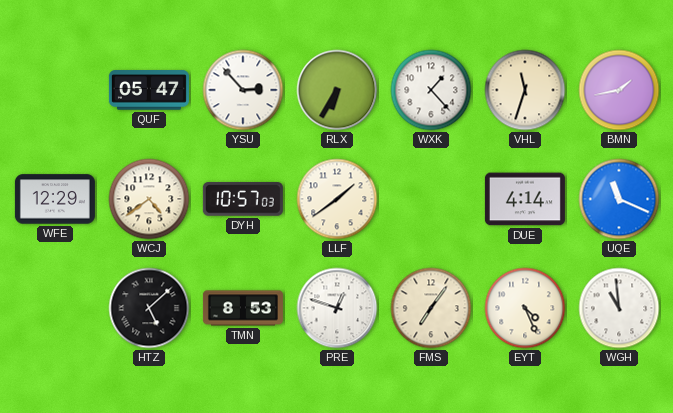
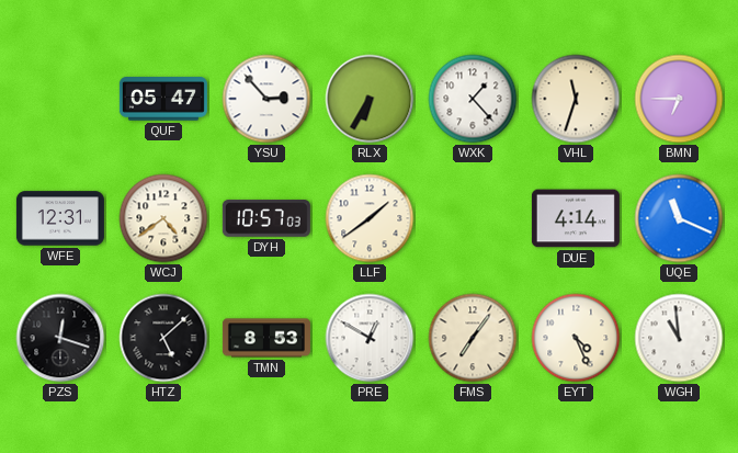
BMN: 1:43 -> 6:45 (679, 99)
WFE: 12:29 -> 12:31 (60, 218)
PZS: none -> 12:18 (60, 338)
PRE: 12:48 -> 12:50 (370, 338)
